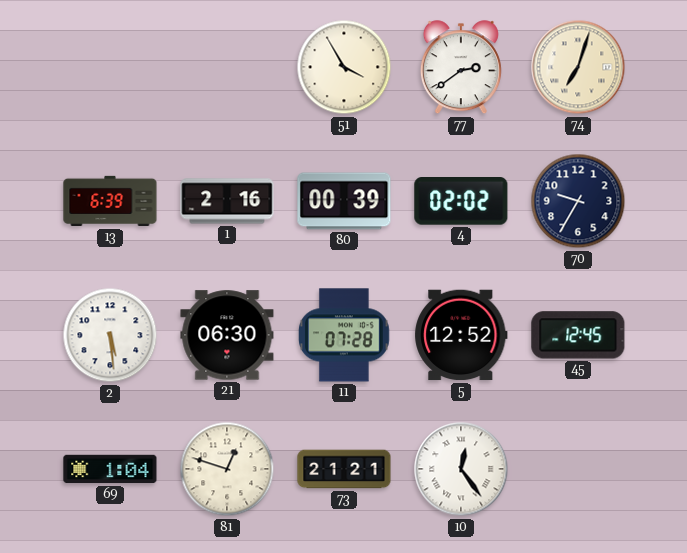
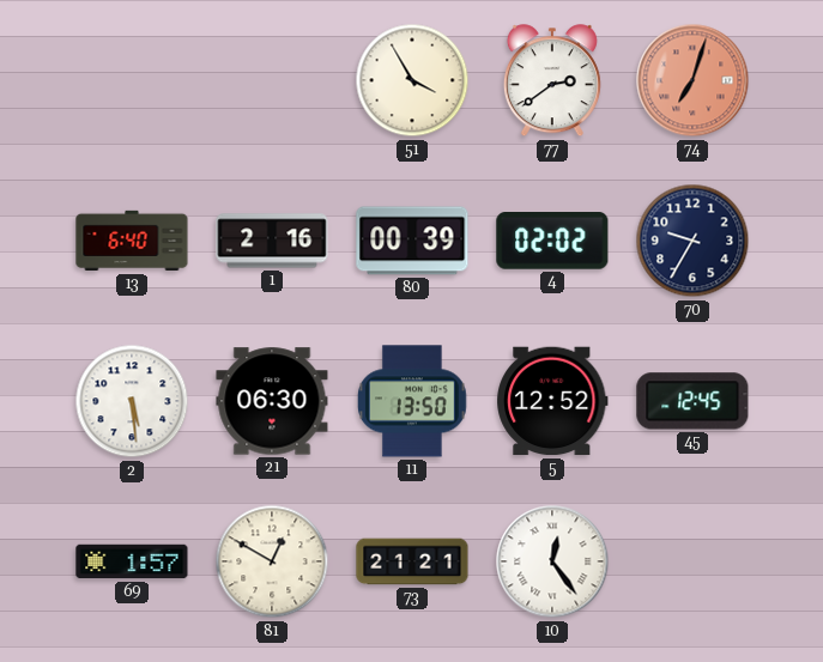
74 dial: cream -> salmon (692, 80)
13: 6:39 -> 6:40 (132, 241)
11: 07:28 -> 13:50 (413, 401)
69: 1:04 -> 1:57 (132, 561)
81: 12:48 -> 12:50 (272, 561)
